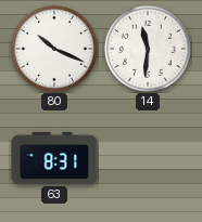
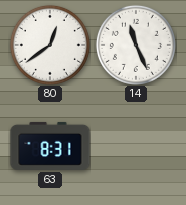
80: 10:19 -> 12:39 (50, 45)
14: 11:31 -> 11:26 (136, 45)
